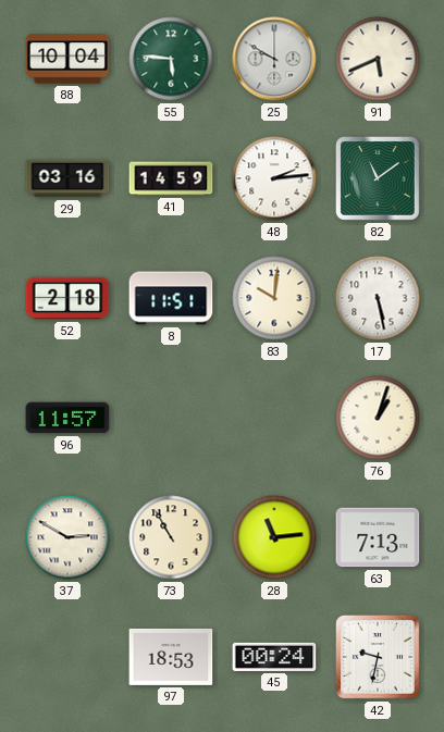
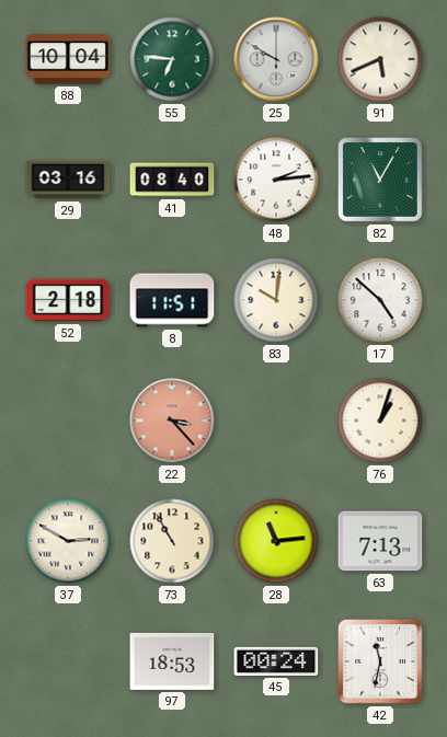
55: 5:46 -> 6:46 (172, 59)
41: 14:59 -> 08:40 (172, 180)
82: 11:09 -> 11:05 (381, 181)
17: 5:28 -> 4:52 (380, 300)
96: 11:57 -> none (67, 418)
22: none -> 3:23 (172, 421)
42: 9:32 -> 11:32 (381, 663)
